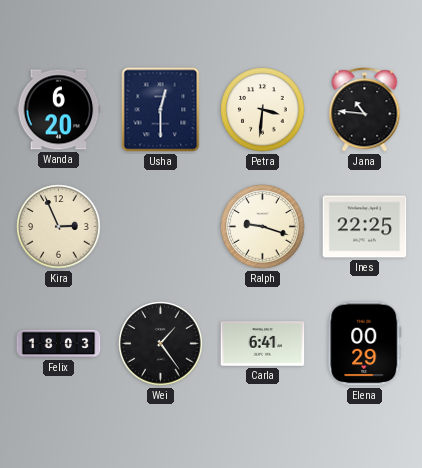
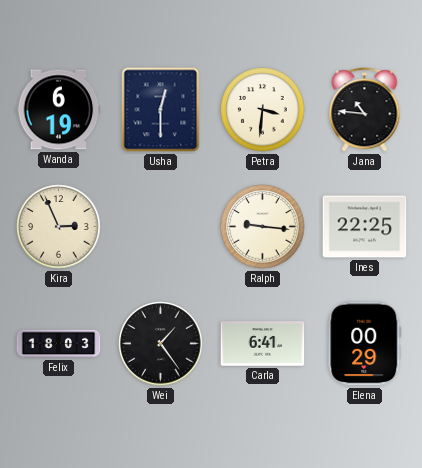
Wanda: 6:20 -> 6:19 (59, 110)
Ralph: 9:18 -> 9:16 (263, 227)
